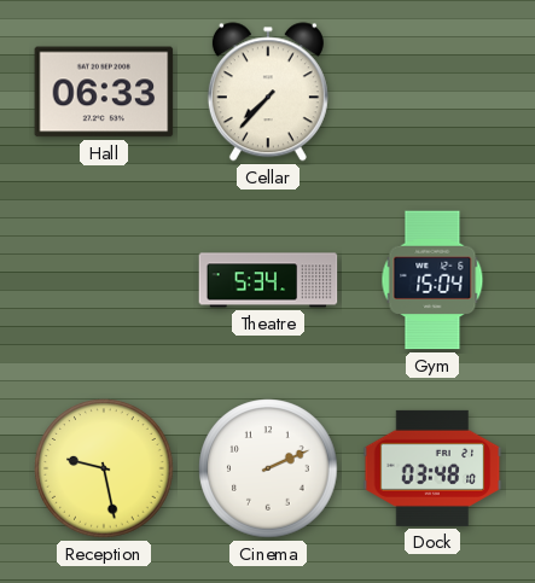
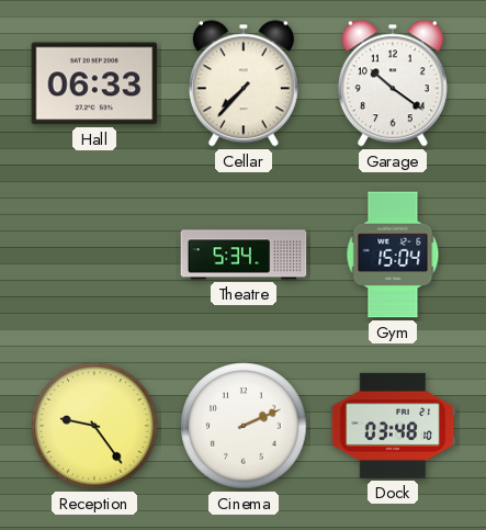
Garage: none -> 10:21 (393, 83)
Reception: 9:28 -> 9:24 (94, 426)
